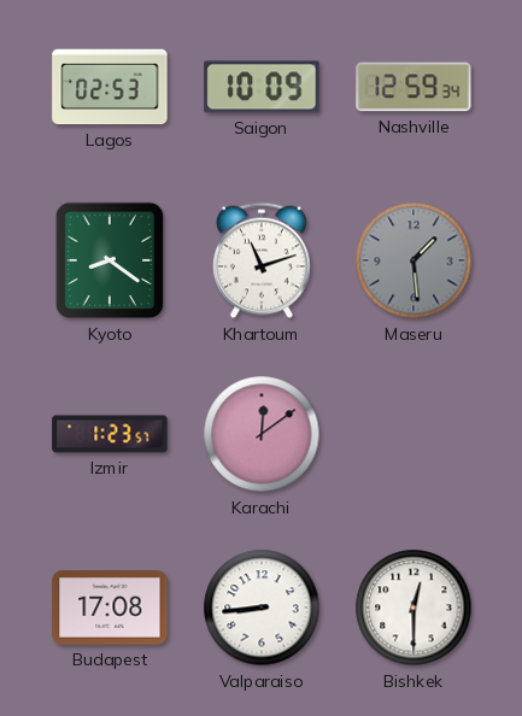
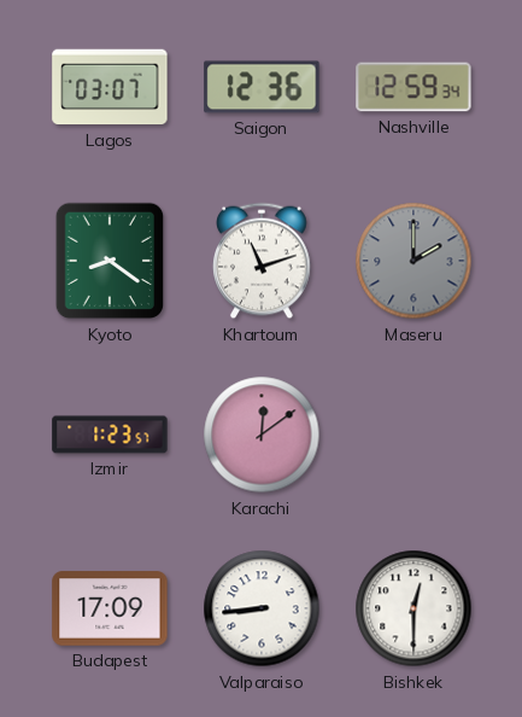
Lagos: 02:53 -> 03:07 (110, 87)
Saigon: 10:09 -> 12:36 (262, 87)
Maseru: 1:29 -> 2:00 (414, 261)
Budapest: 17:08 -> 17:09 (110, 608)
